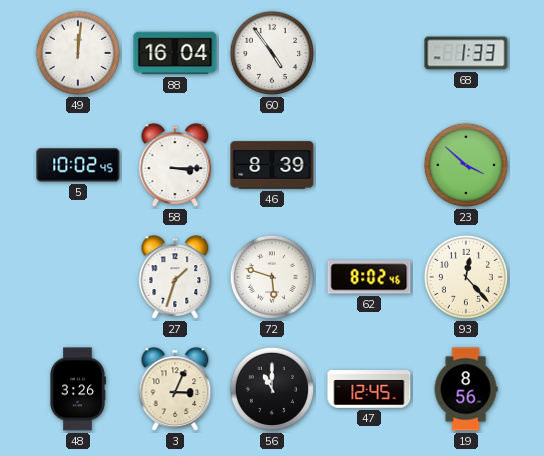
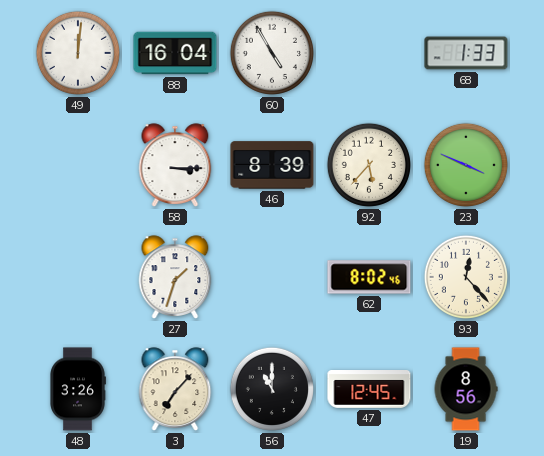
60: 4:54 -> 4:55 (272, 53)
5: 10:02 -> none (78, 165)
92: none -> 5:37 (369, 165)
23: 3:52 -> 3:49 (466, 165)
72: 5:48 -> none (272, 277)
3: 3:04 -> 7:07 (175, 389)
